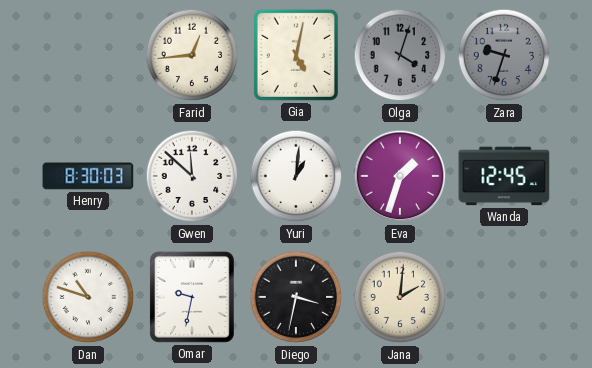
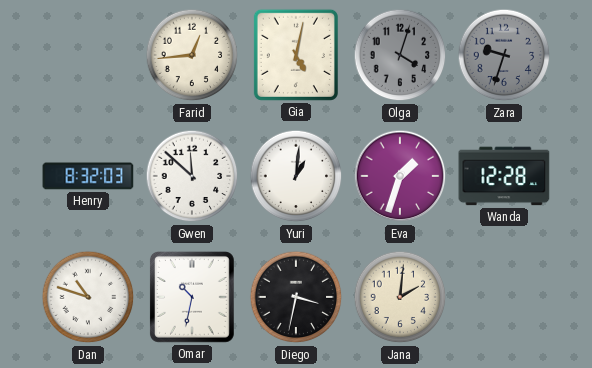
Henry: 8:30 -> 8:32 (88, 176)
Wanda: 12:45 -> 12:28 (504, 176)
Omar: 9:32 -> 10:32 (192, 297)
